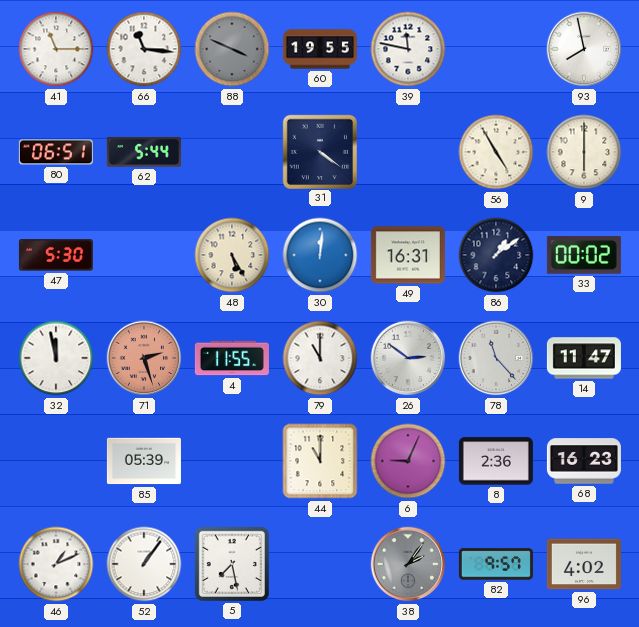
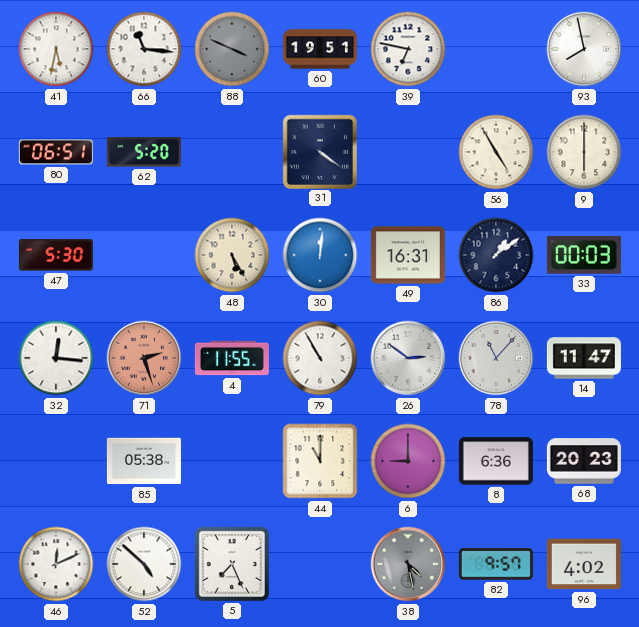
41: 11:15 -> 5:32 (56, 49)
60: 19:55 -> 19:51 (320, 49)
39: 11:47 -> 6:47 (408, 49)
62: 5:44 -> 5:20 (144, 152)
33: 00:02 -> 00:03 (584, 255)
32: 11:58 -> 12:16 (56, 358)
79: 11:00 -> 10:55 (320, 358)
78: 11:23 -> 11:07 (496, 358)
85: 05:39 -> 05:38 (144, 461)
6: 9:04 -> 9:00 (408, 461)
8: 2:36 -> 6:36 (496, 461)
68: 16:23 -> 20:23 (584, 461)
46: 1:11 -> 12:11 (56, 564)
52: 1:06 -> 4:52 (144, 564)
5: 7:28 -> 7:26 (232, 564)
38: 2:06 -> 4:28 (408, 564)
